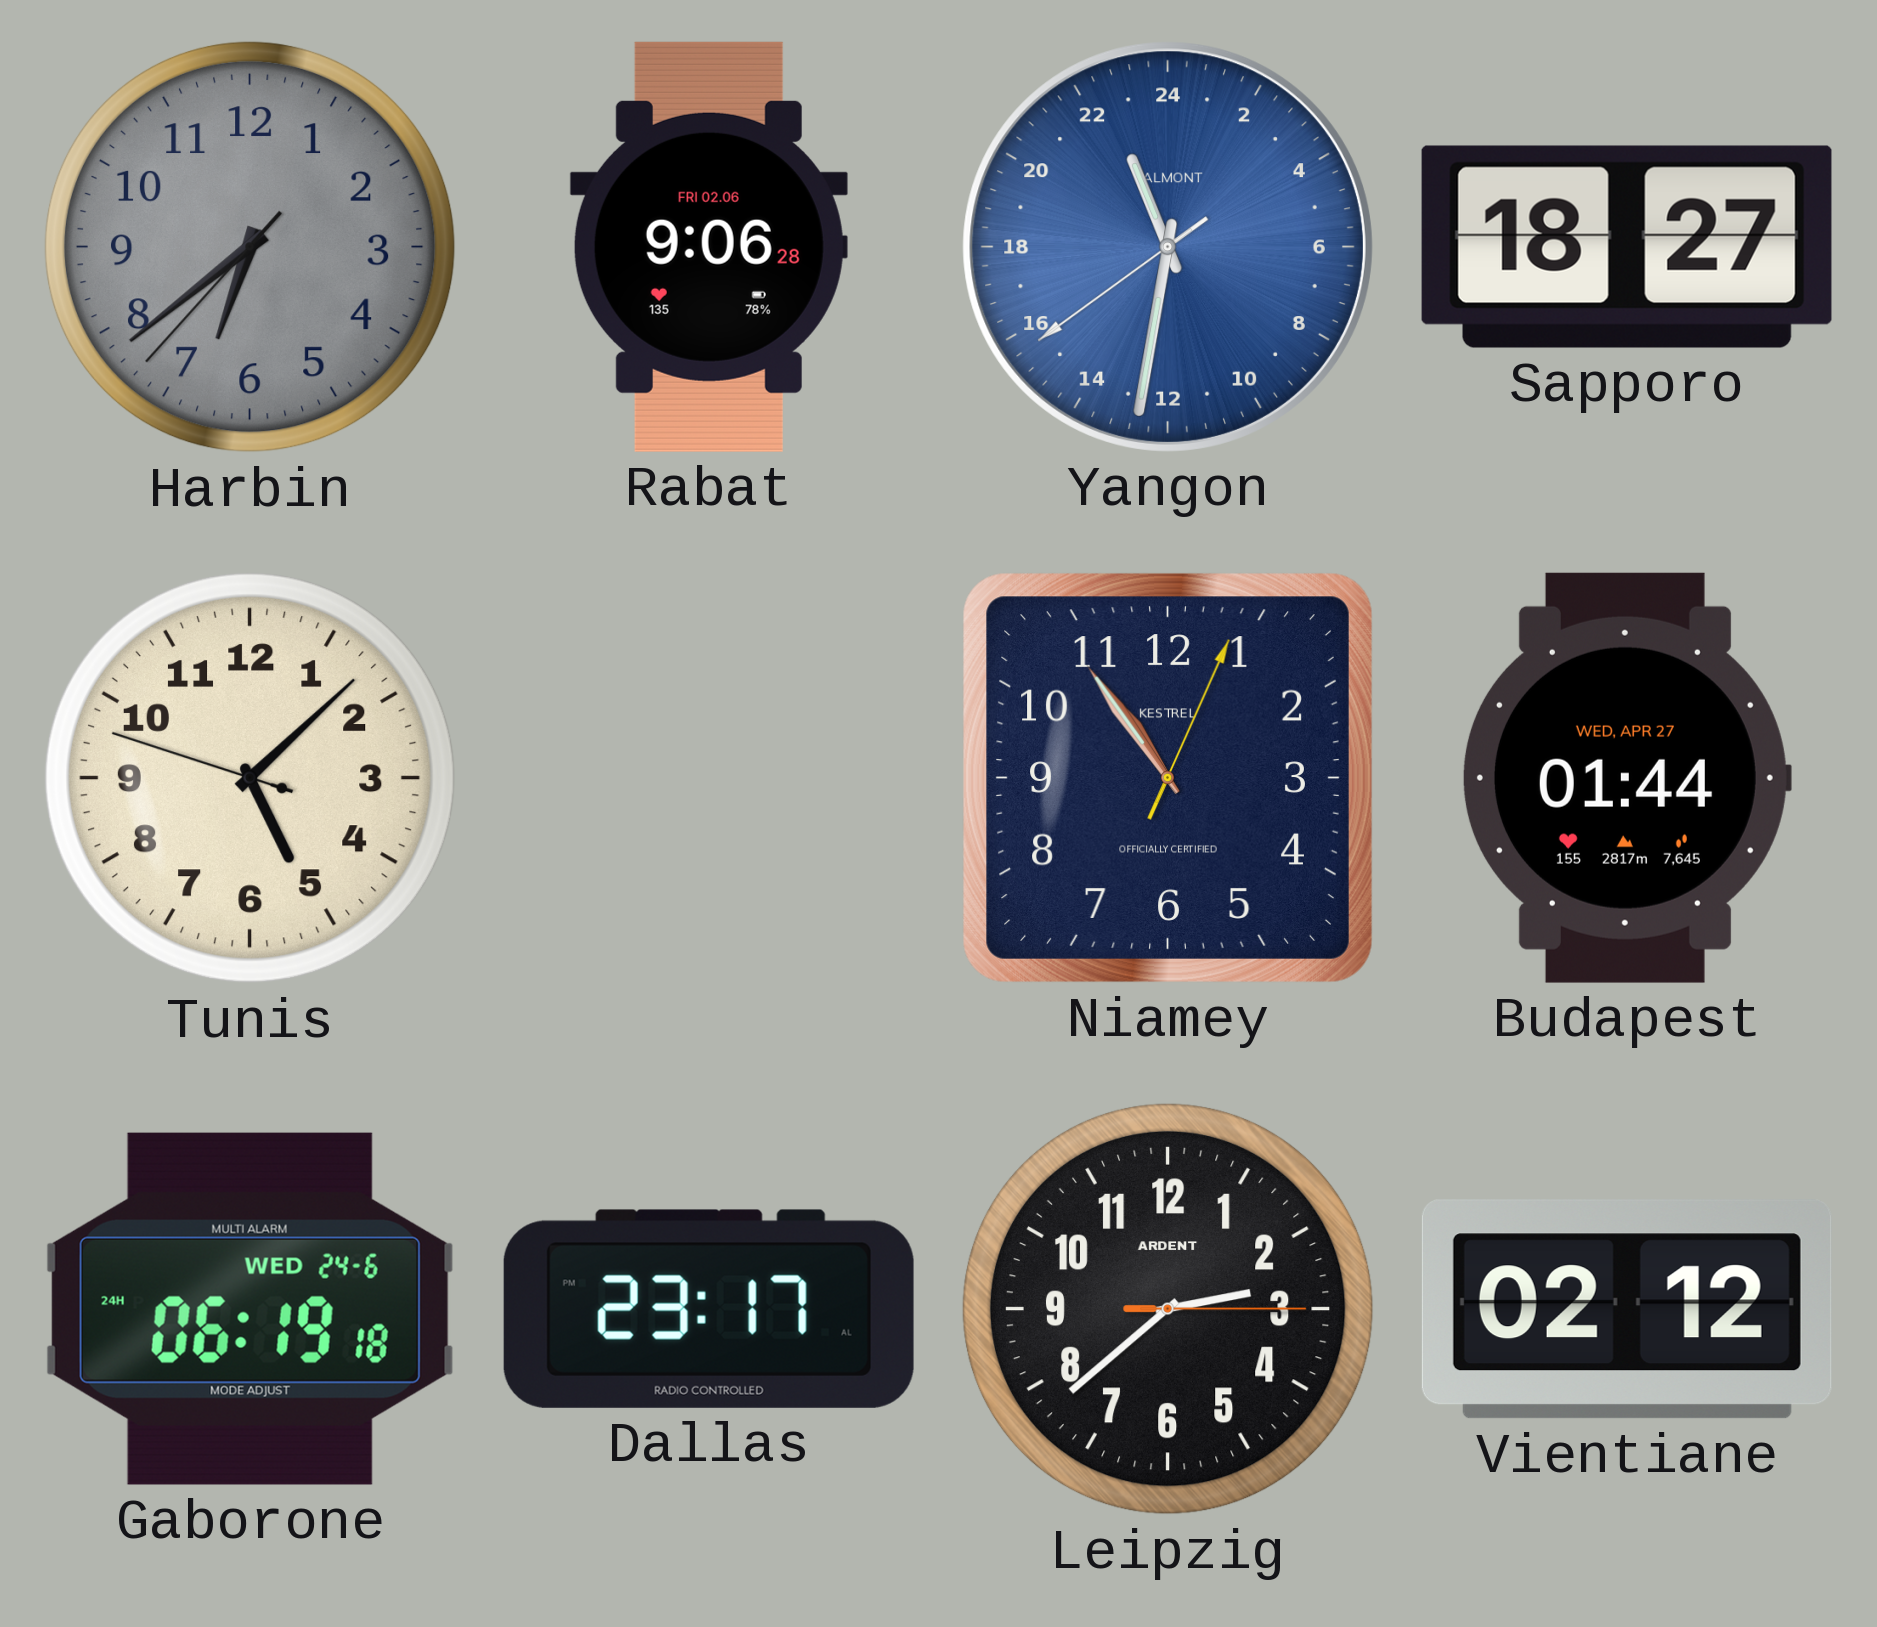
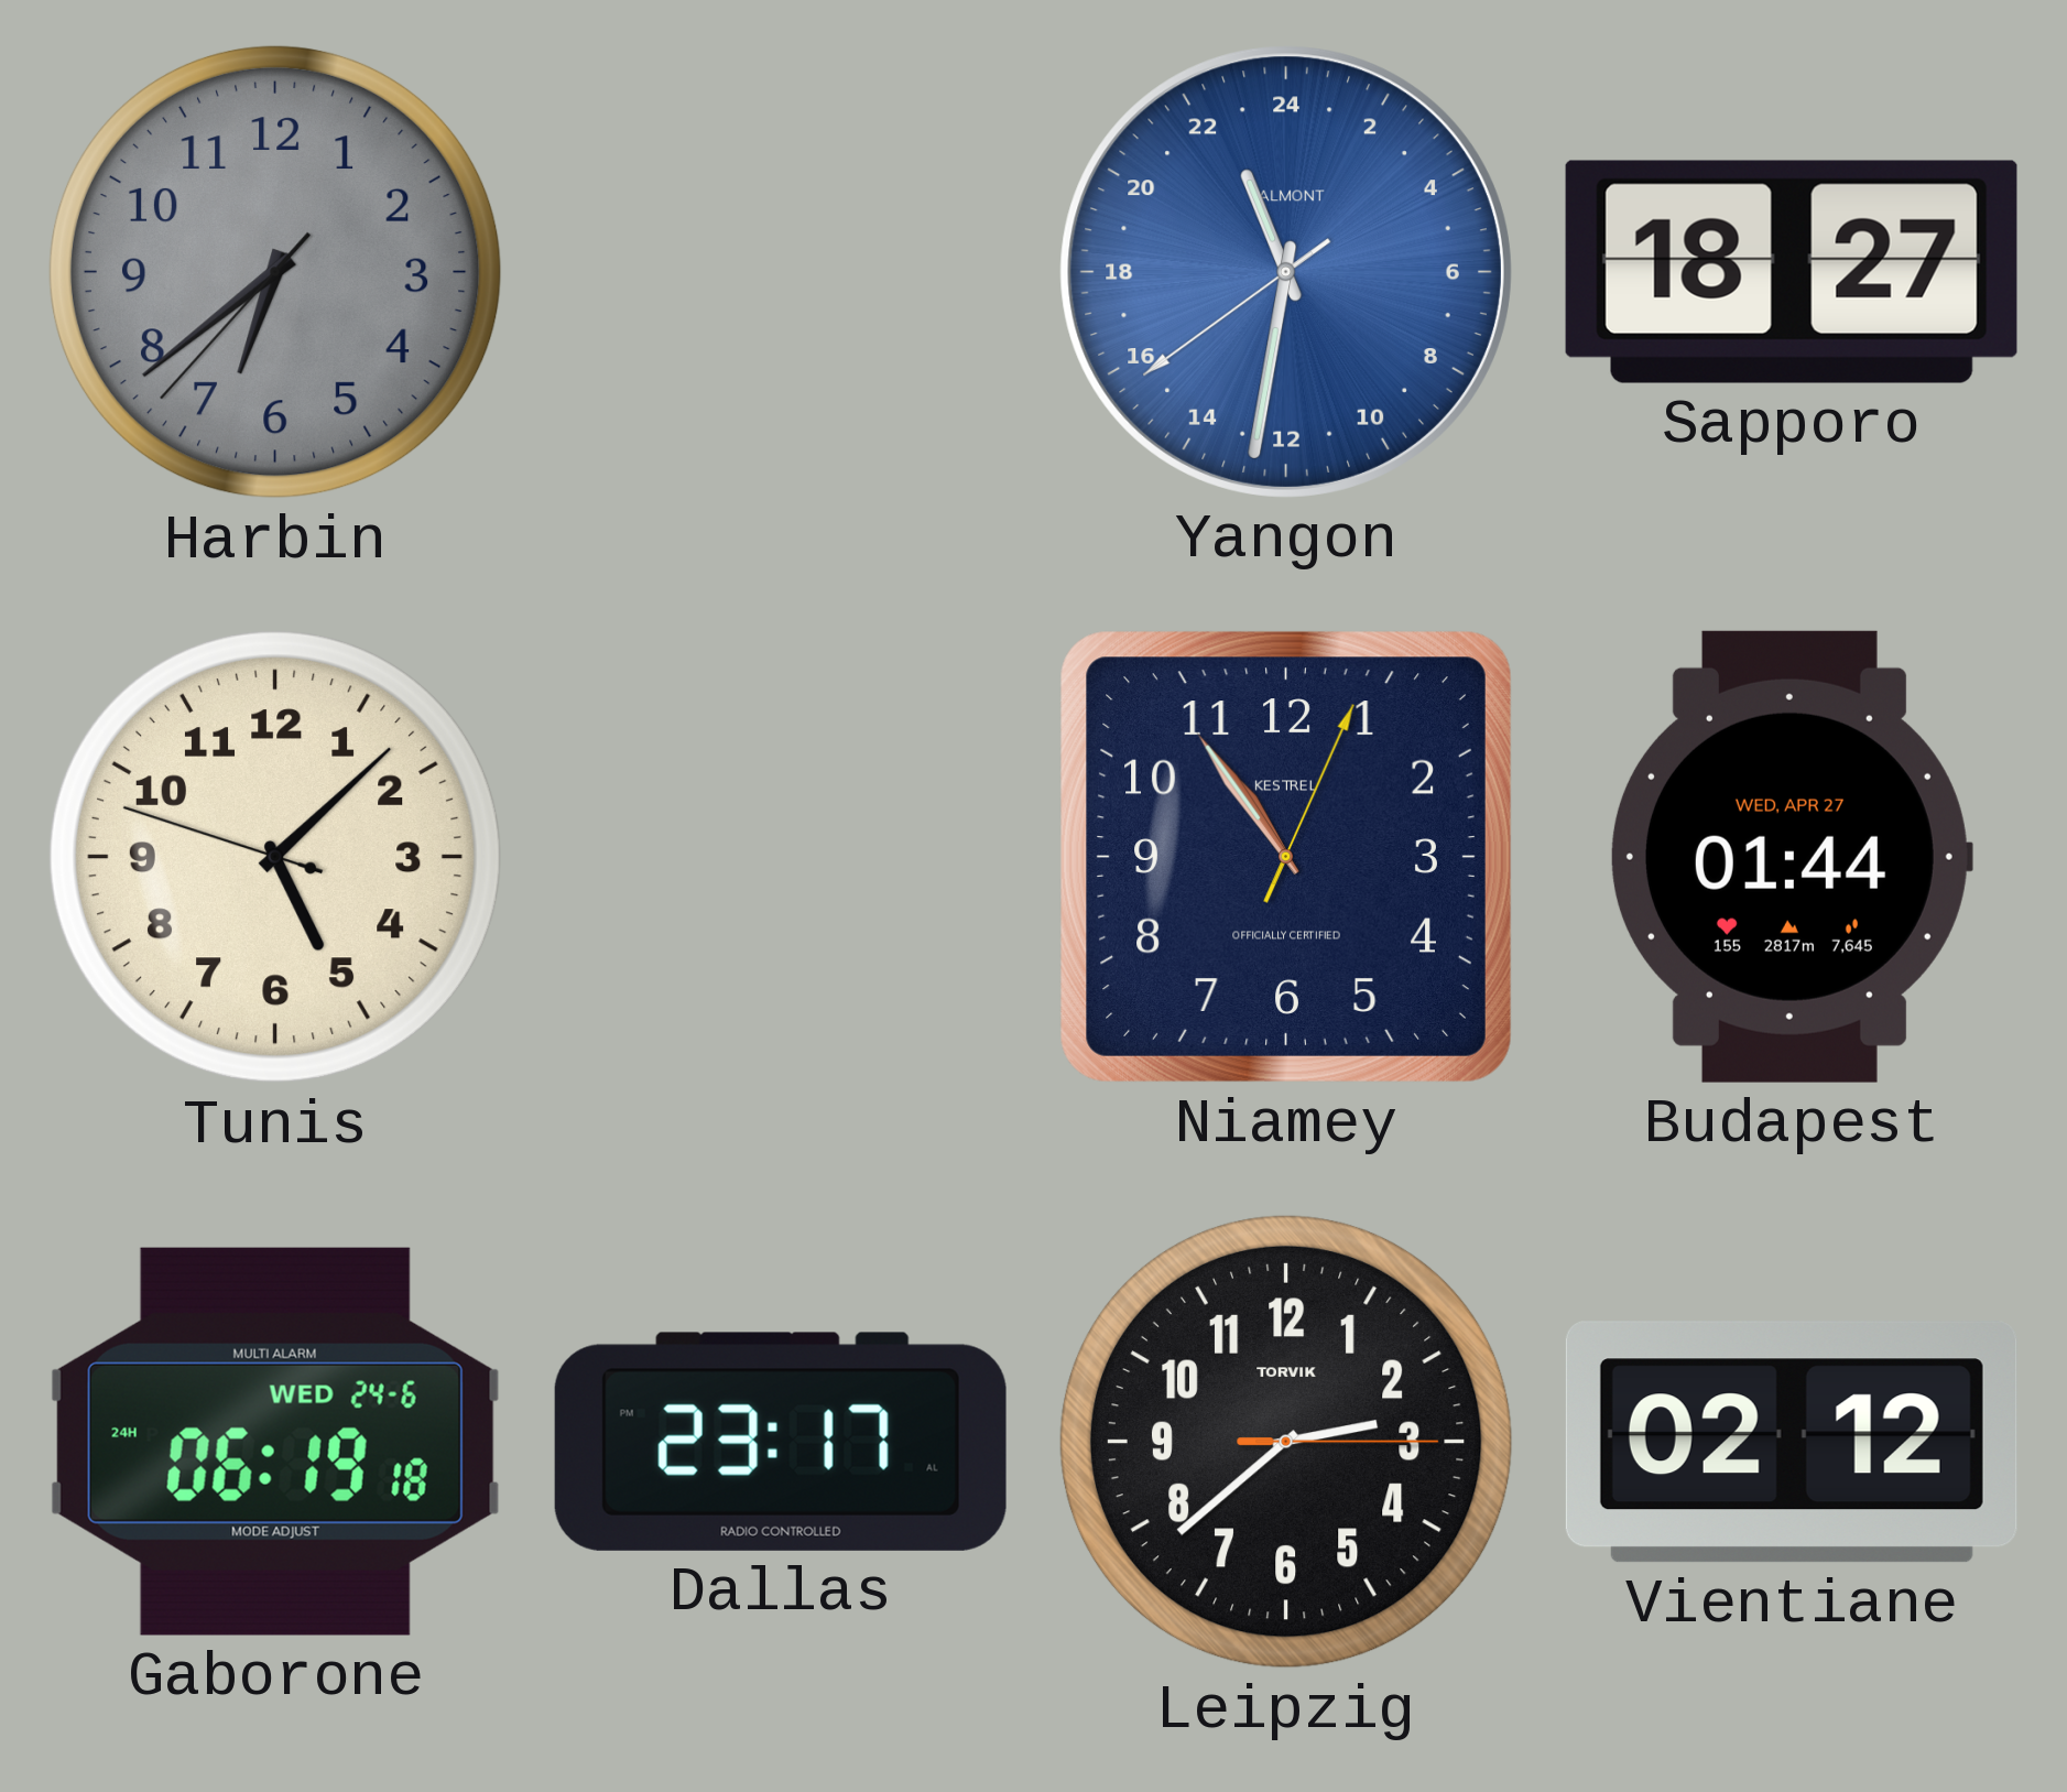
Rabat: 9:06 -> none (709, 247)
Leipzig brand: ARDENT -> TORVIK (1286, 1442)
